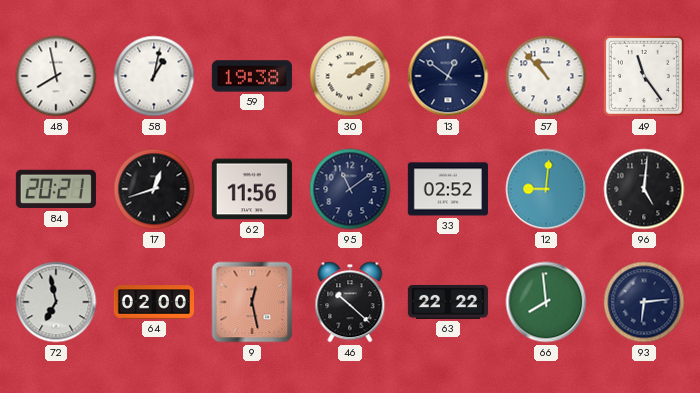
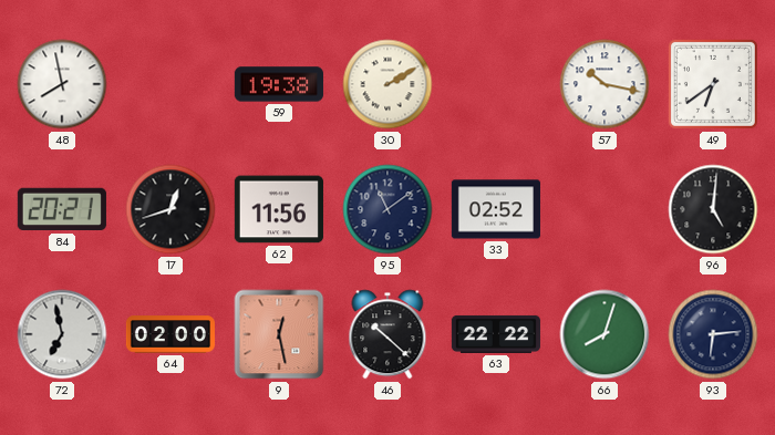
58: 1:02 -> none (154, 76)
13: 12:51 -> none (448, 76)
57: 10:53 -> 10:17 (604, 84)
49: 11:24 -> 6:39 (713, 84)
12: 9:01 -> none (546, 189)
66: 7:59 -> 8:03 (604, 334)
